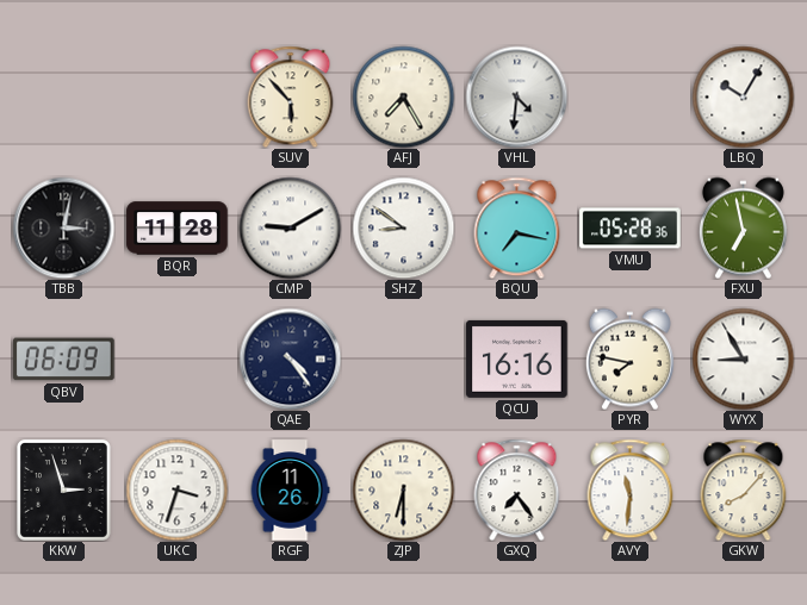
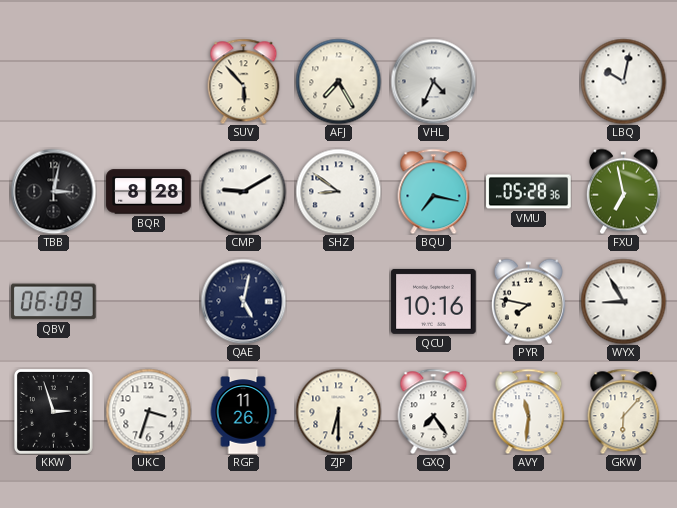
VHL: 4:31 -> 4:34 (433, 81)
LBQ: 10:05 -> 10:02 (623, 81)
BQR: 11:28 -> 8:28 (149, 192)
QAE: 4:24 -> 5:02 (243, 301)
QCU: 16:16 -> 10:16 (434, 301)
GKW: 8:07 -> 6:07 (624, 411)
